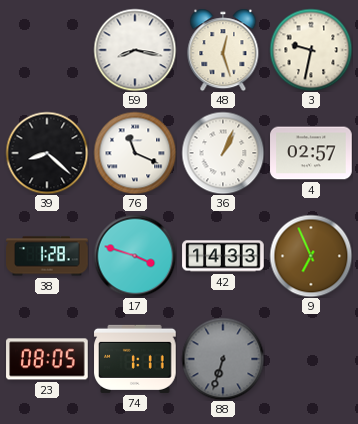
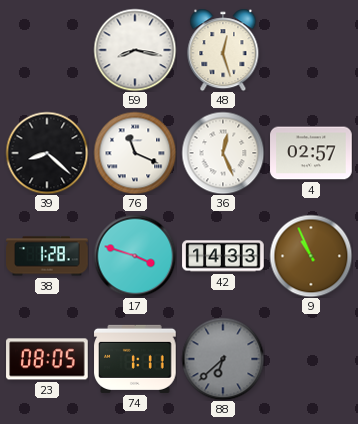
3: 9:32 -> none (311, 50)
36: 1:04 -> 12:26 (223, 153)
9: 6:56 -> 10:56 (311, 256)
88: 6:33 -> 6:38 (223, 359)
